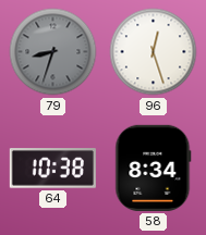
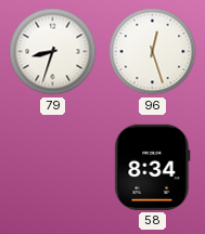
79 dial: grey -> white (53, 52)
64: 10:38 -> none (52, 169)
